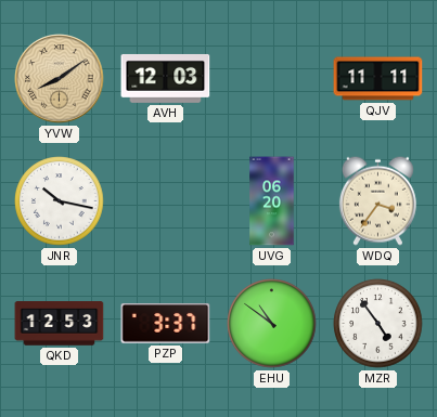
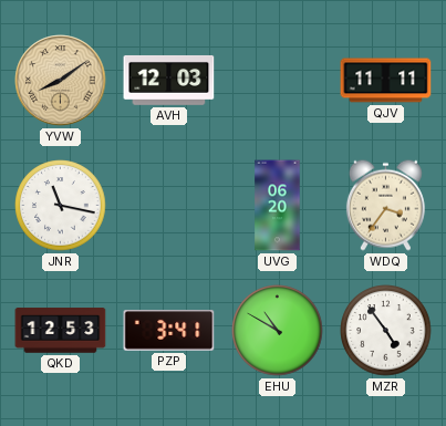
JNR: 10:17 -> 11:17 (61, 206)
PZP: 3:37 -> 3:41 (169, 331)
EHU: 10:51 -> 10:50 (278, 331)
